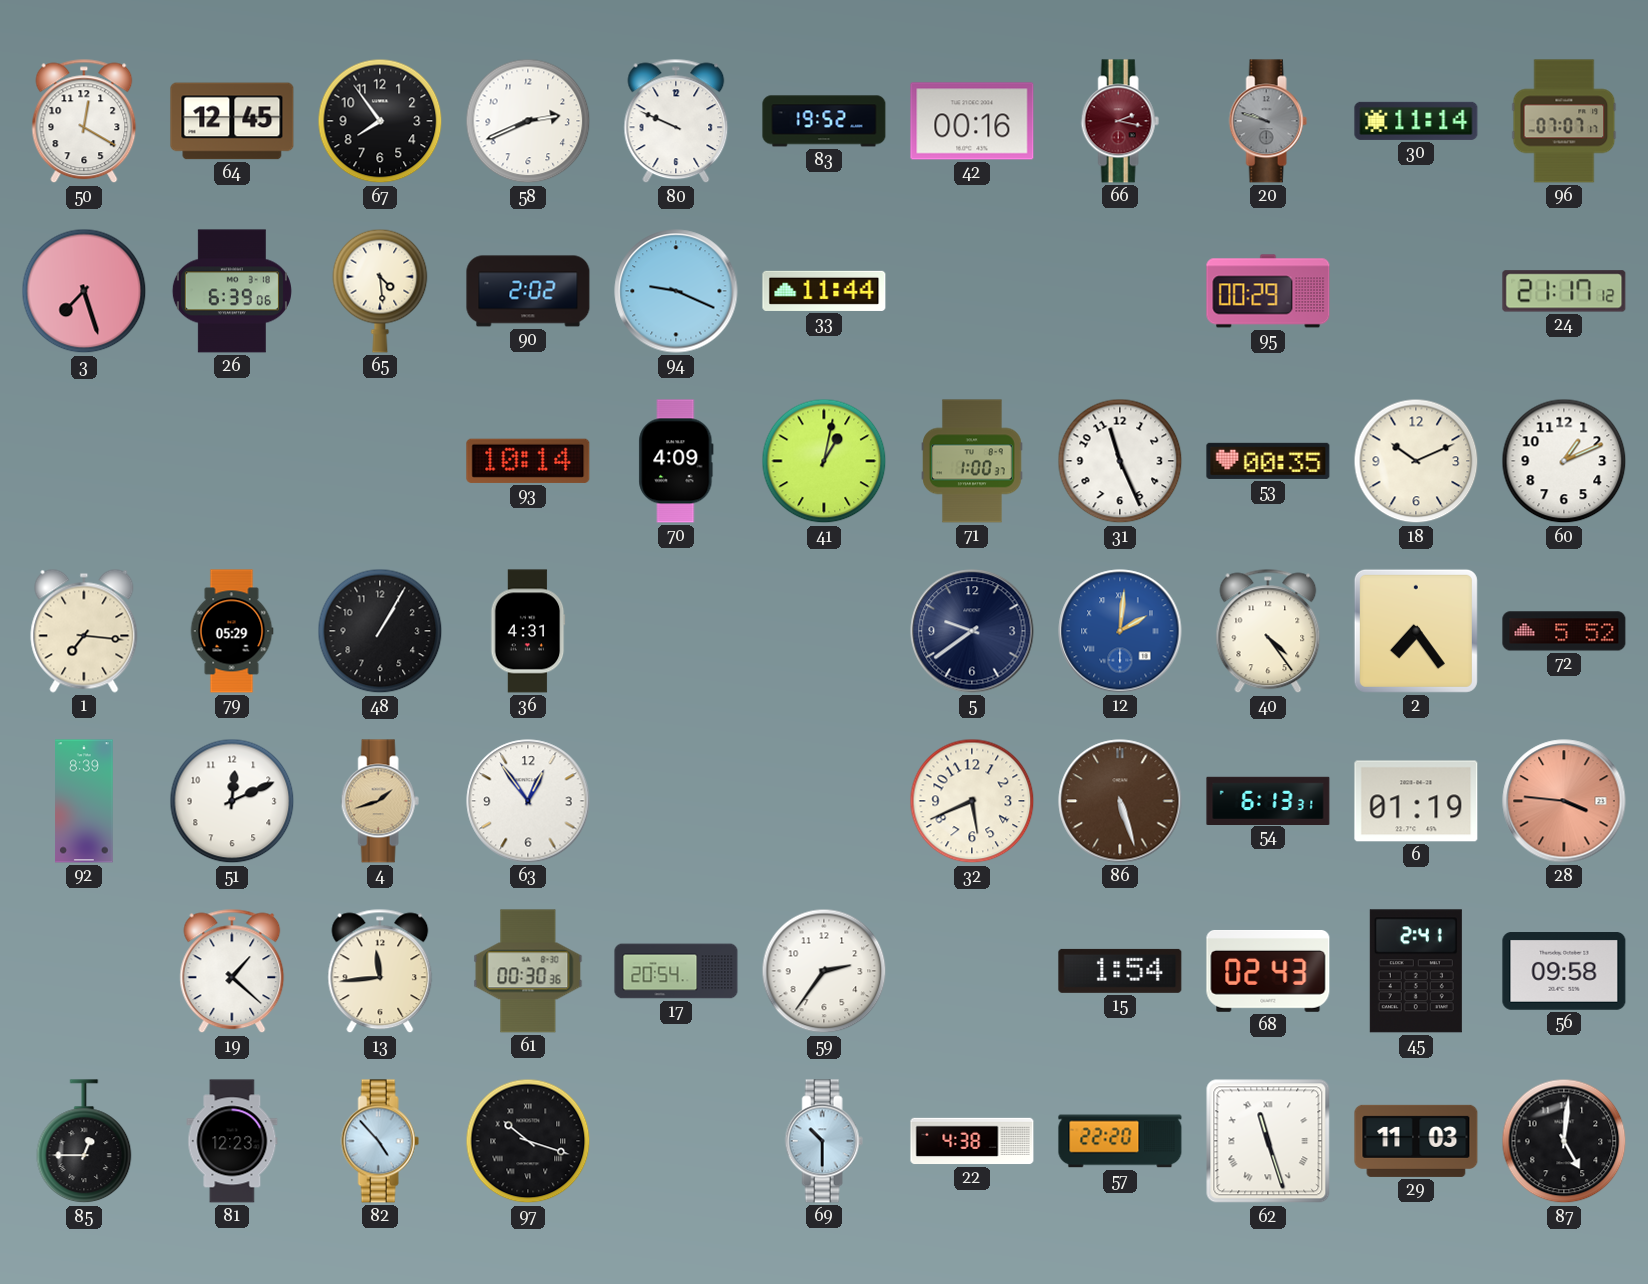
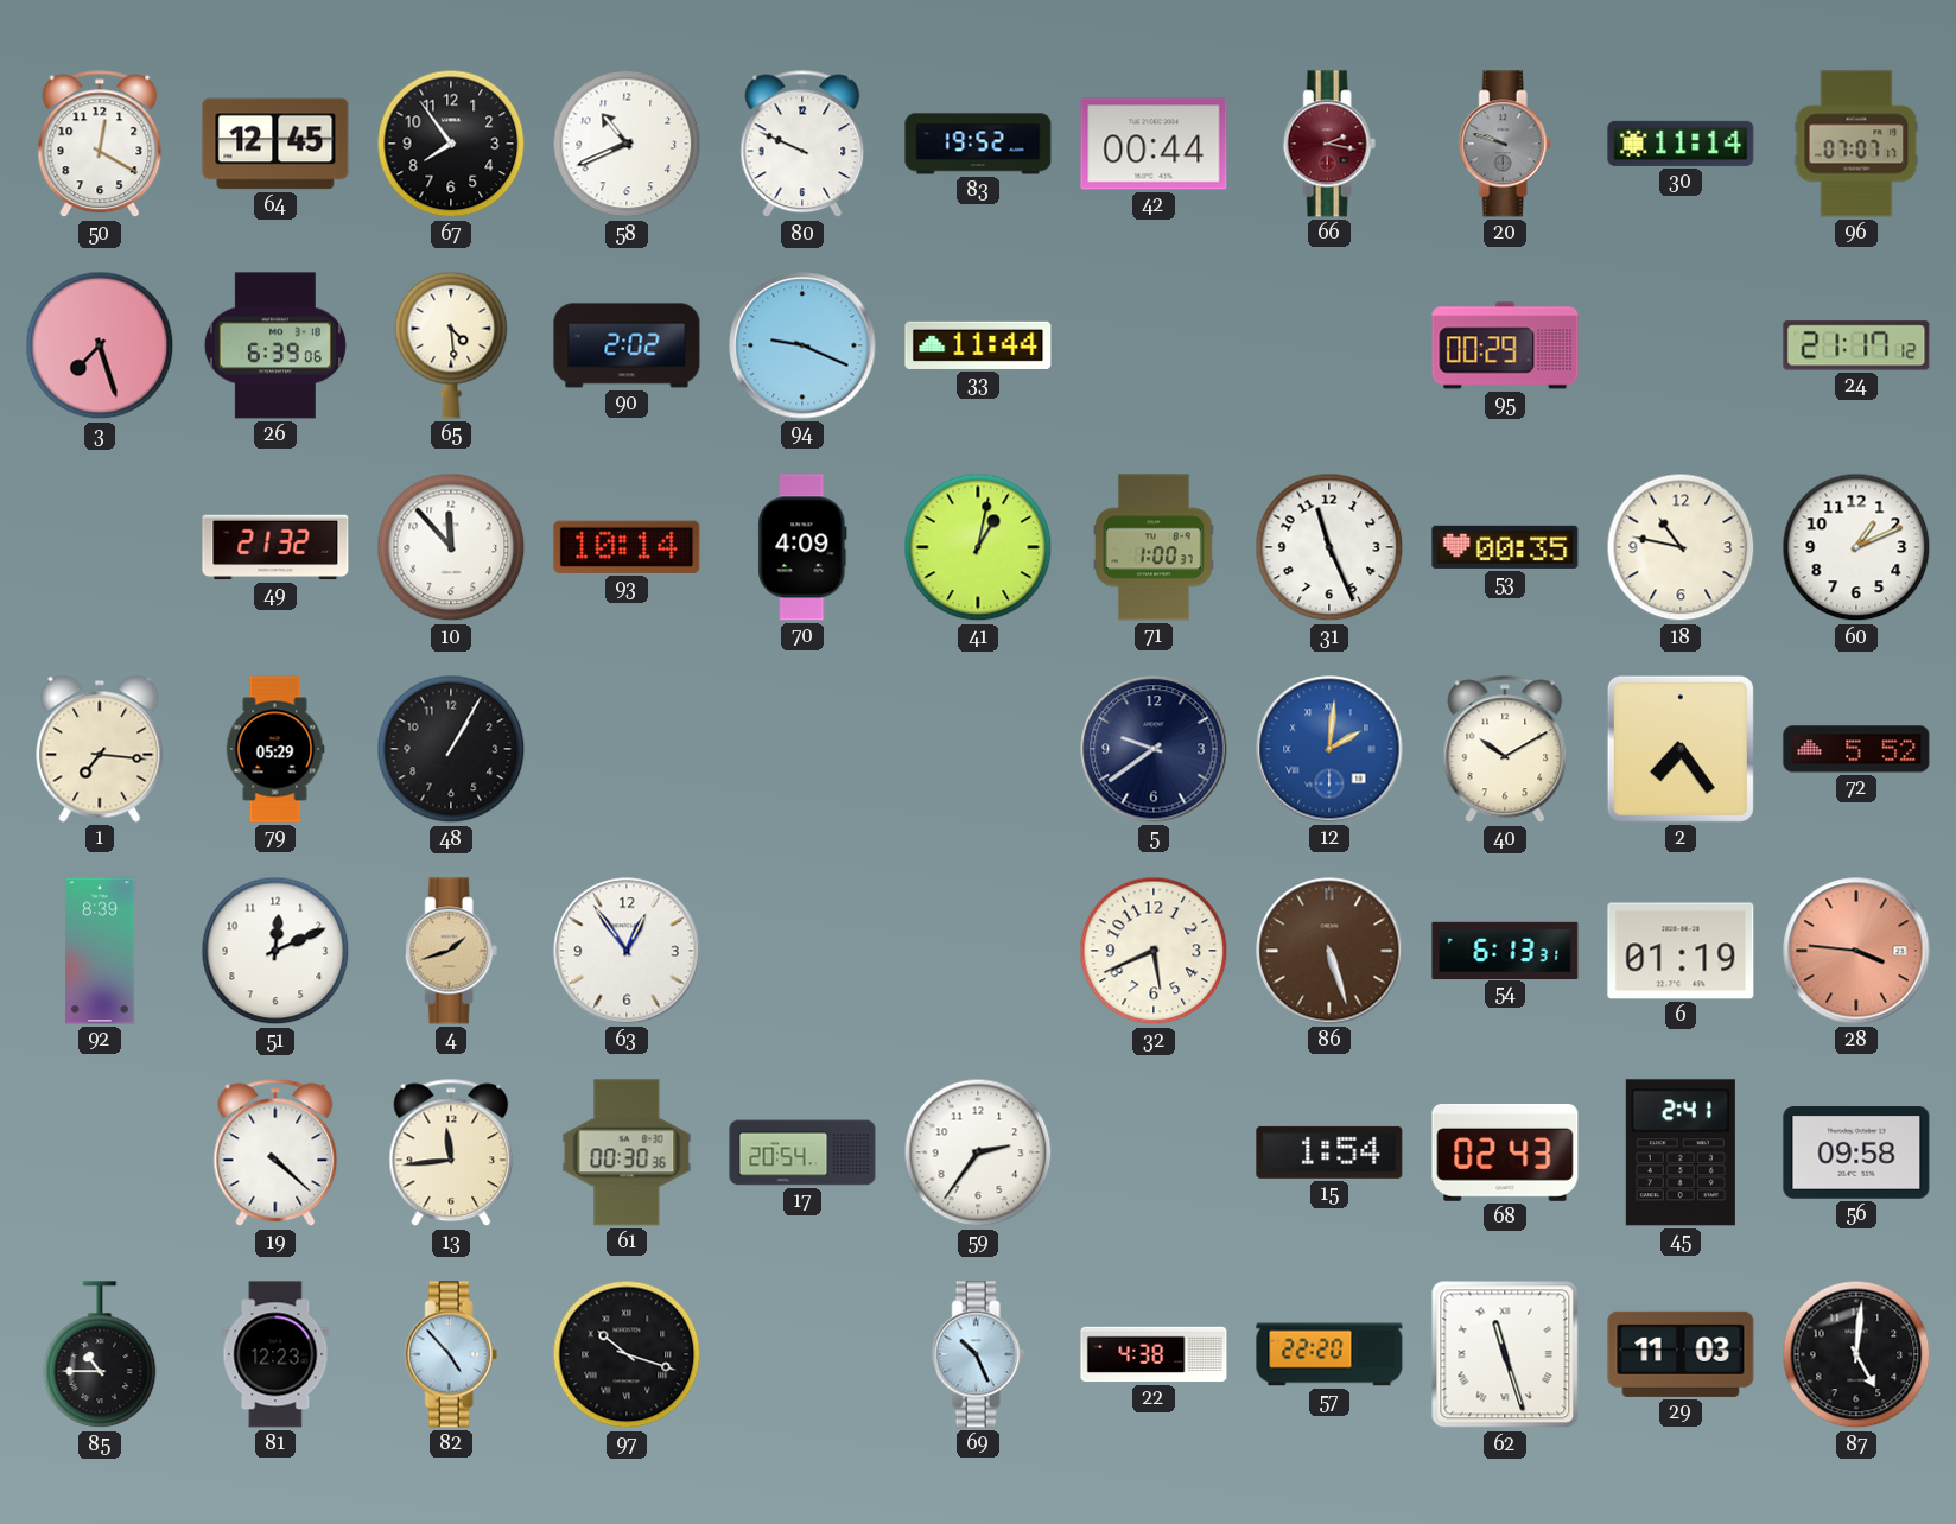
58: 2:41 -> 10:41 (627, 144)
42: 00:16 -> 00:44 (1154, 144)
49: none -> 21:32 (275, 547)
10: none -> 11:53 (451, 547)
18: 10:11 -> 10:47 (1681, 547)
36: 4:31 -> none (528, 631)
40: 4:24 -> 10:10 (1505, 749)
19: 1:22 -> 4:22 (275, 1152)
85: 12:45 -> 10:45 (100, 1355)
69: 10:30 -> 10:26 (978, 1354)
